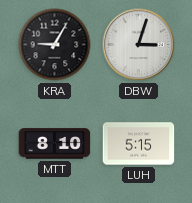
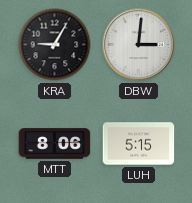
DBW: 3:03 -> 3:01 (139, 45)
MTT: 8:10 -> 8:06 (55, 144)
